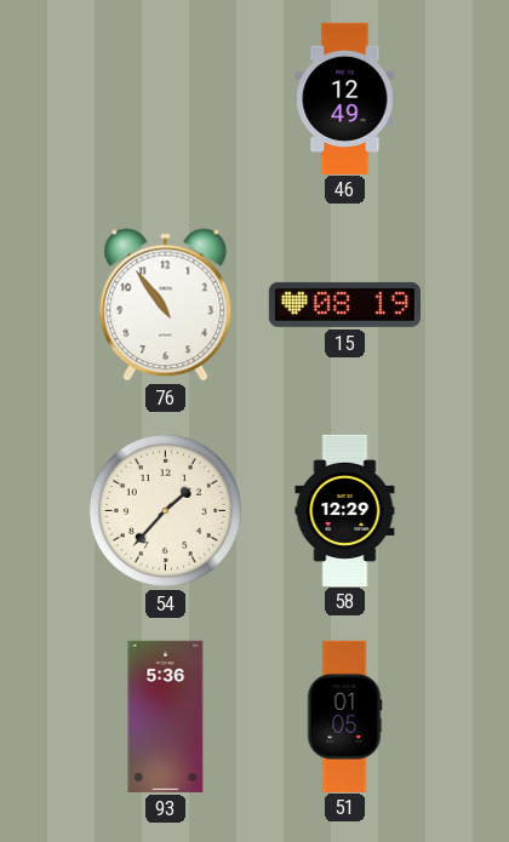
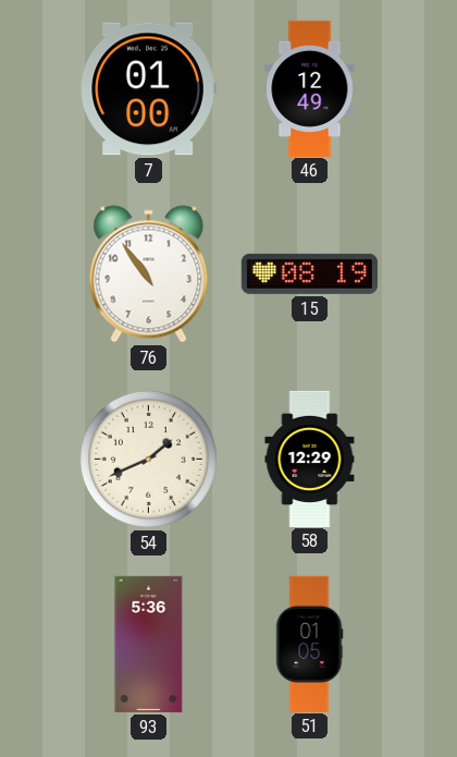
7: none -> 01:00 (148, 89)
54: 1:37 -> 1:41 (148, 459)
